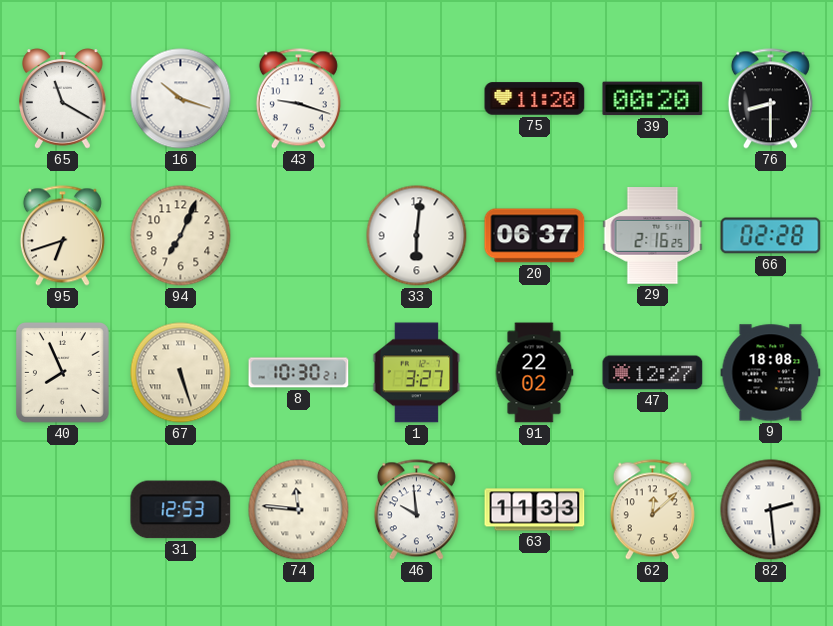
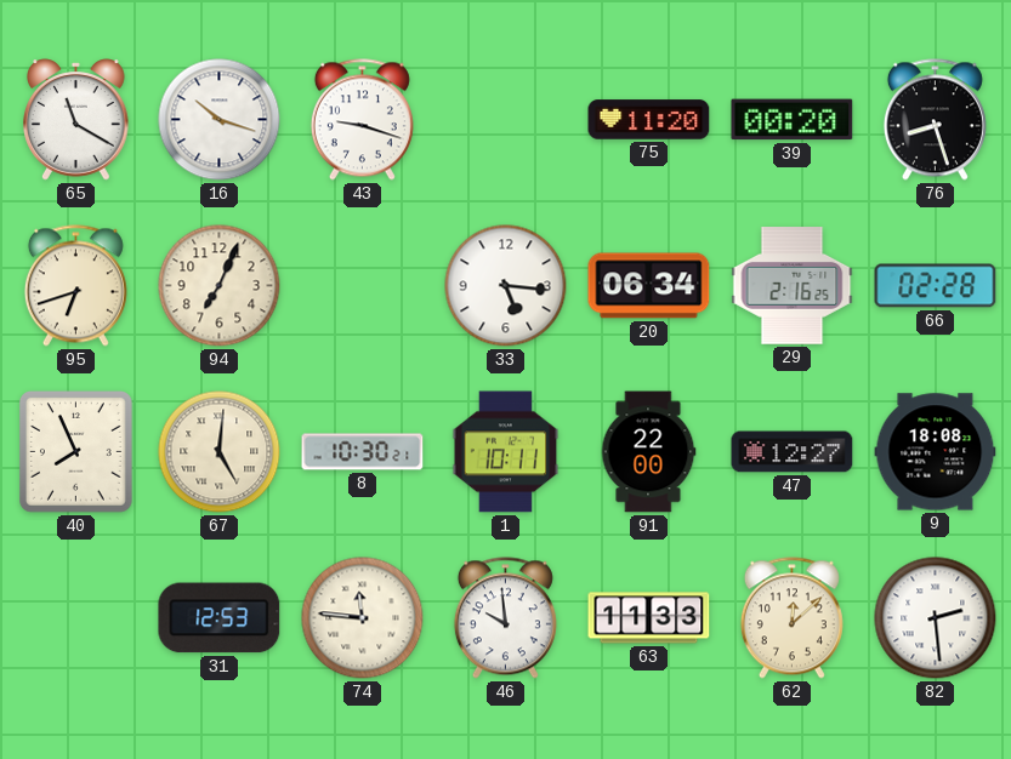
76: 8:30 -> 8:27 (935, 120)
33: 6:01 -> 5:16 (506, 286)
20: 06:37 -> 06:34 (649, 286)
67: 5:27 -> 5:01 (220, 452)
1: 3:27 -> 10:11 (506, 452)
91: 22:02 -> 22:00 (648, 452)
